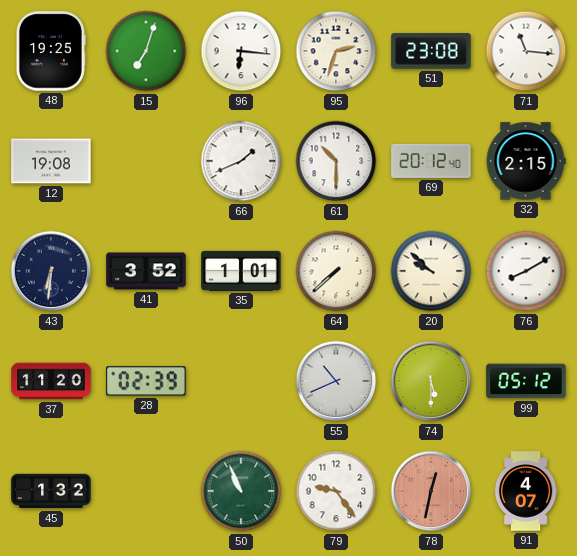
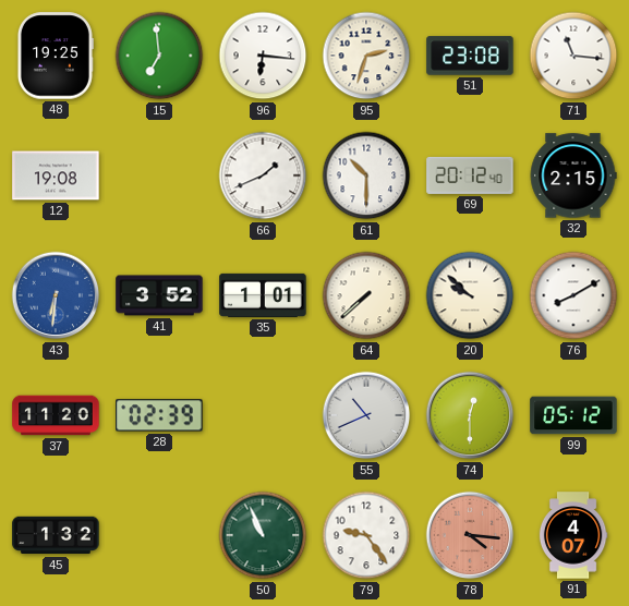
15: 7:03 -> 6:59 (159, 56)
43 dial: navy -> blue (56, 295)
74: 5:30 -> 12:30 (470, 415)
78: 12:32 -> 4:16 (470, 535)
